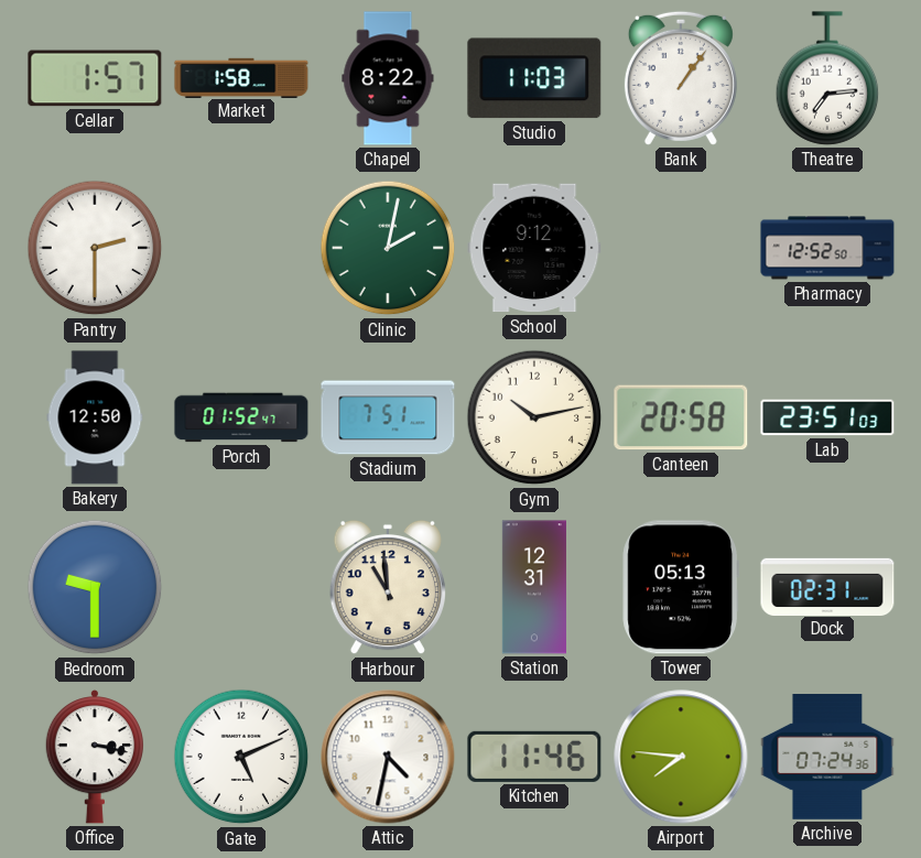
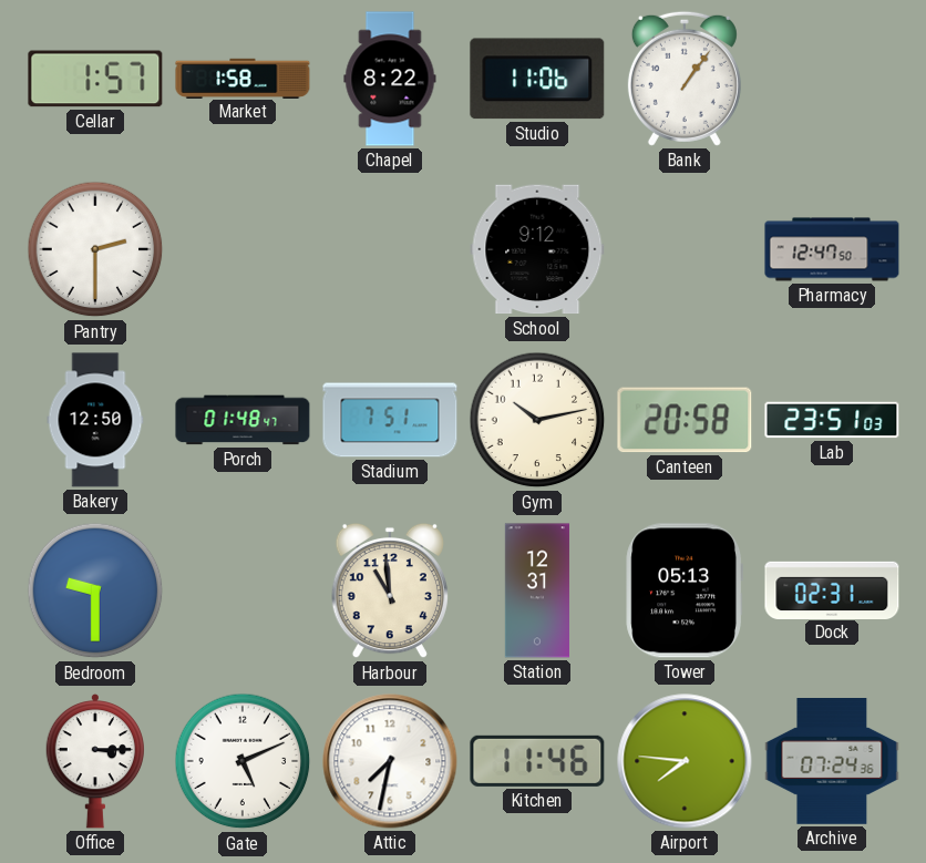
Studio: 11:03 -> 11:06 (537, 79)
Theatre: 7:14 -> none (827, 78)
Clinic: 2:02 -> none (388, 248)
Pharmacy: 12:52 -> 12:47 (832, 249)
Porch: 01:52 -> 01:48 (243, 420)
Office: 3:17 -> 3:15 (94, 762)
Attic: 4:32 -> 7:32 (390, 761)
